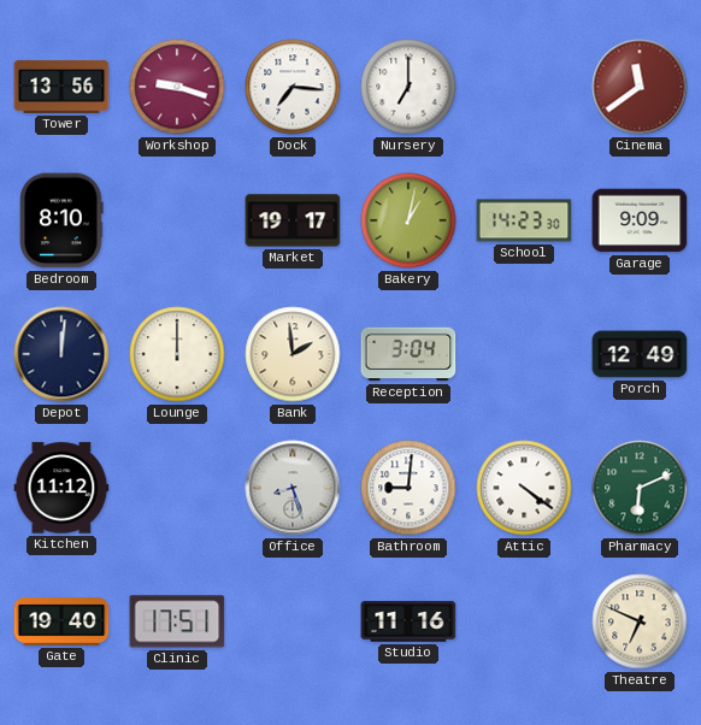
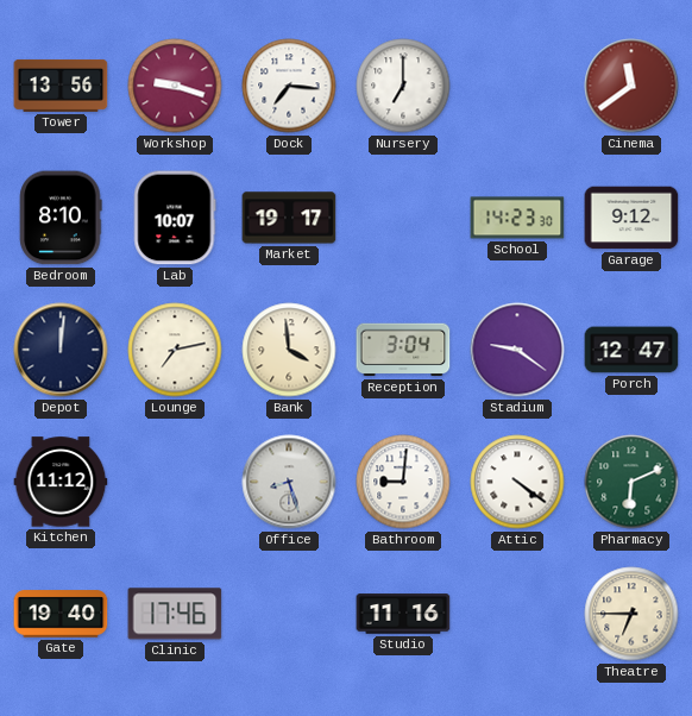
Lab: none -> 10:07 (175, 218)
Bakery: 1:02 -> none (408, 220)
Garage: 9:09 -> 9:12 (631, 218)
Lounge: 12:00 -> 7:13 (175, 350)
Bank: 1:59 -> 3:59 (289, 350)
Stadium: none -> 9:21 (517, 350)
Porch: 12:49 -> 12:47 (631, 350)
Clinic: 17:51 -> 17:46 (175, 614)
Theatre: 6:49 -> 6:45 (631, 614)
